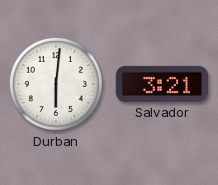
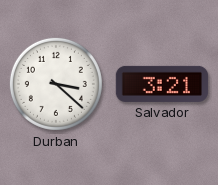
Durban: 6:01 -> 3:22 (56, 84)
